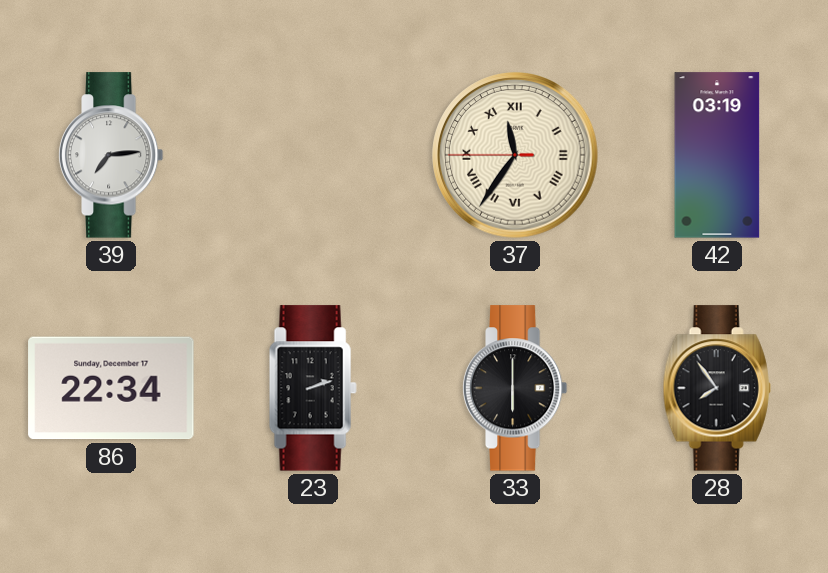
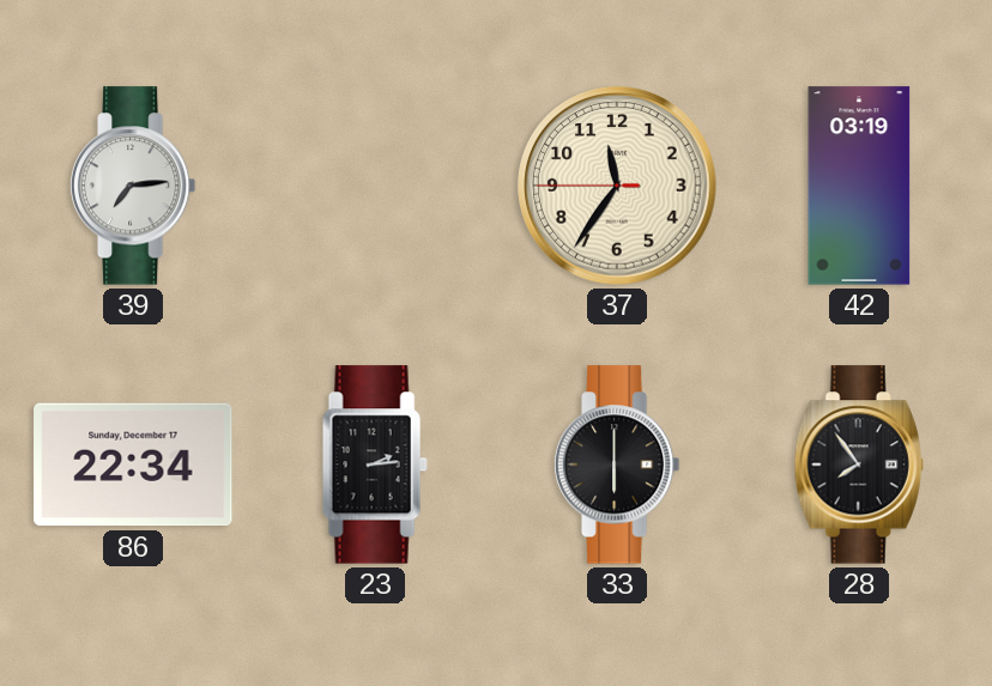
37 numerals: Roman -> Arabic (617, 186)
23: 2:12 -> 2:14 (375, 465)
